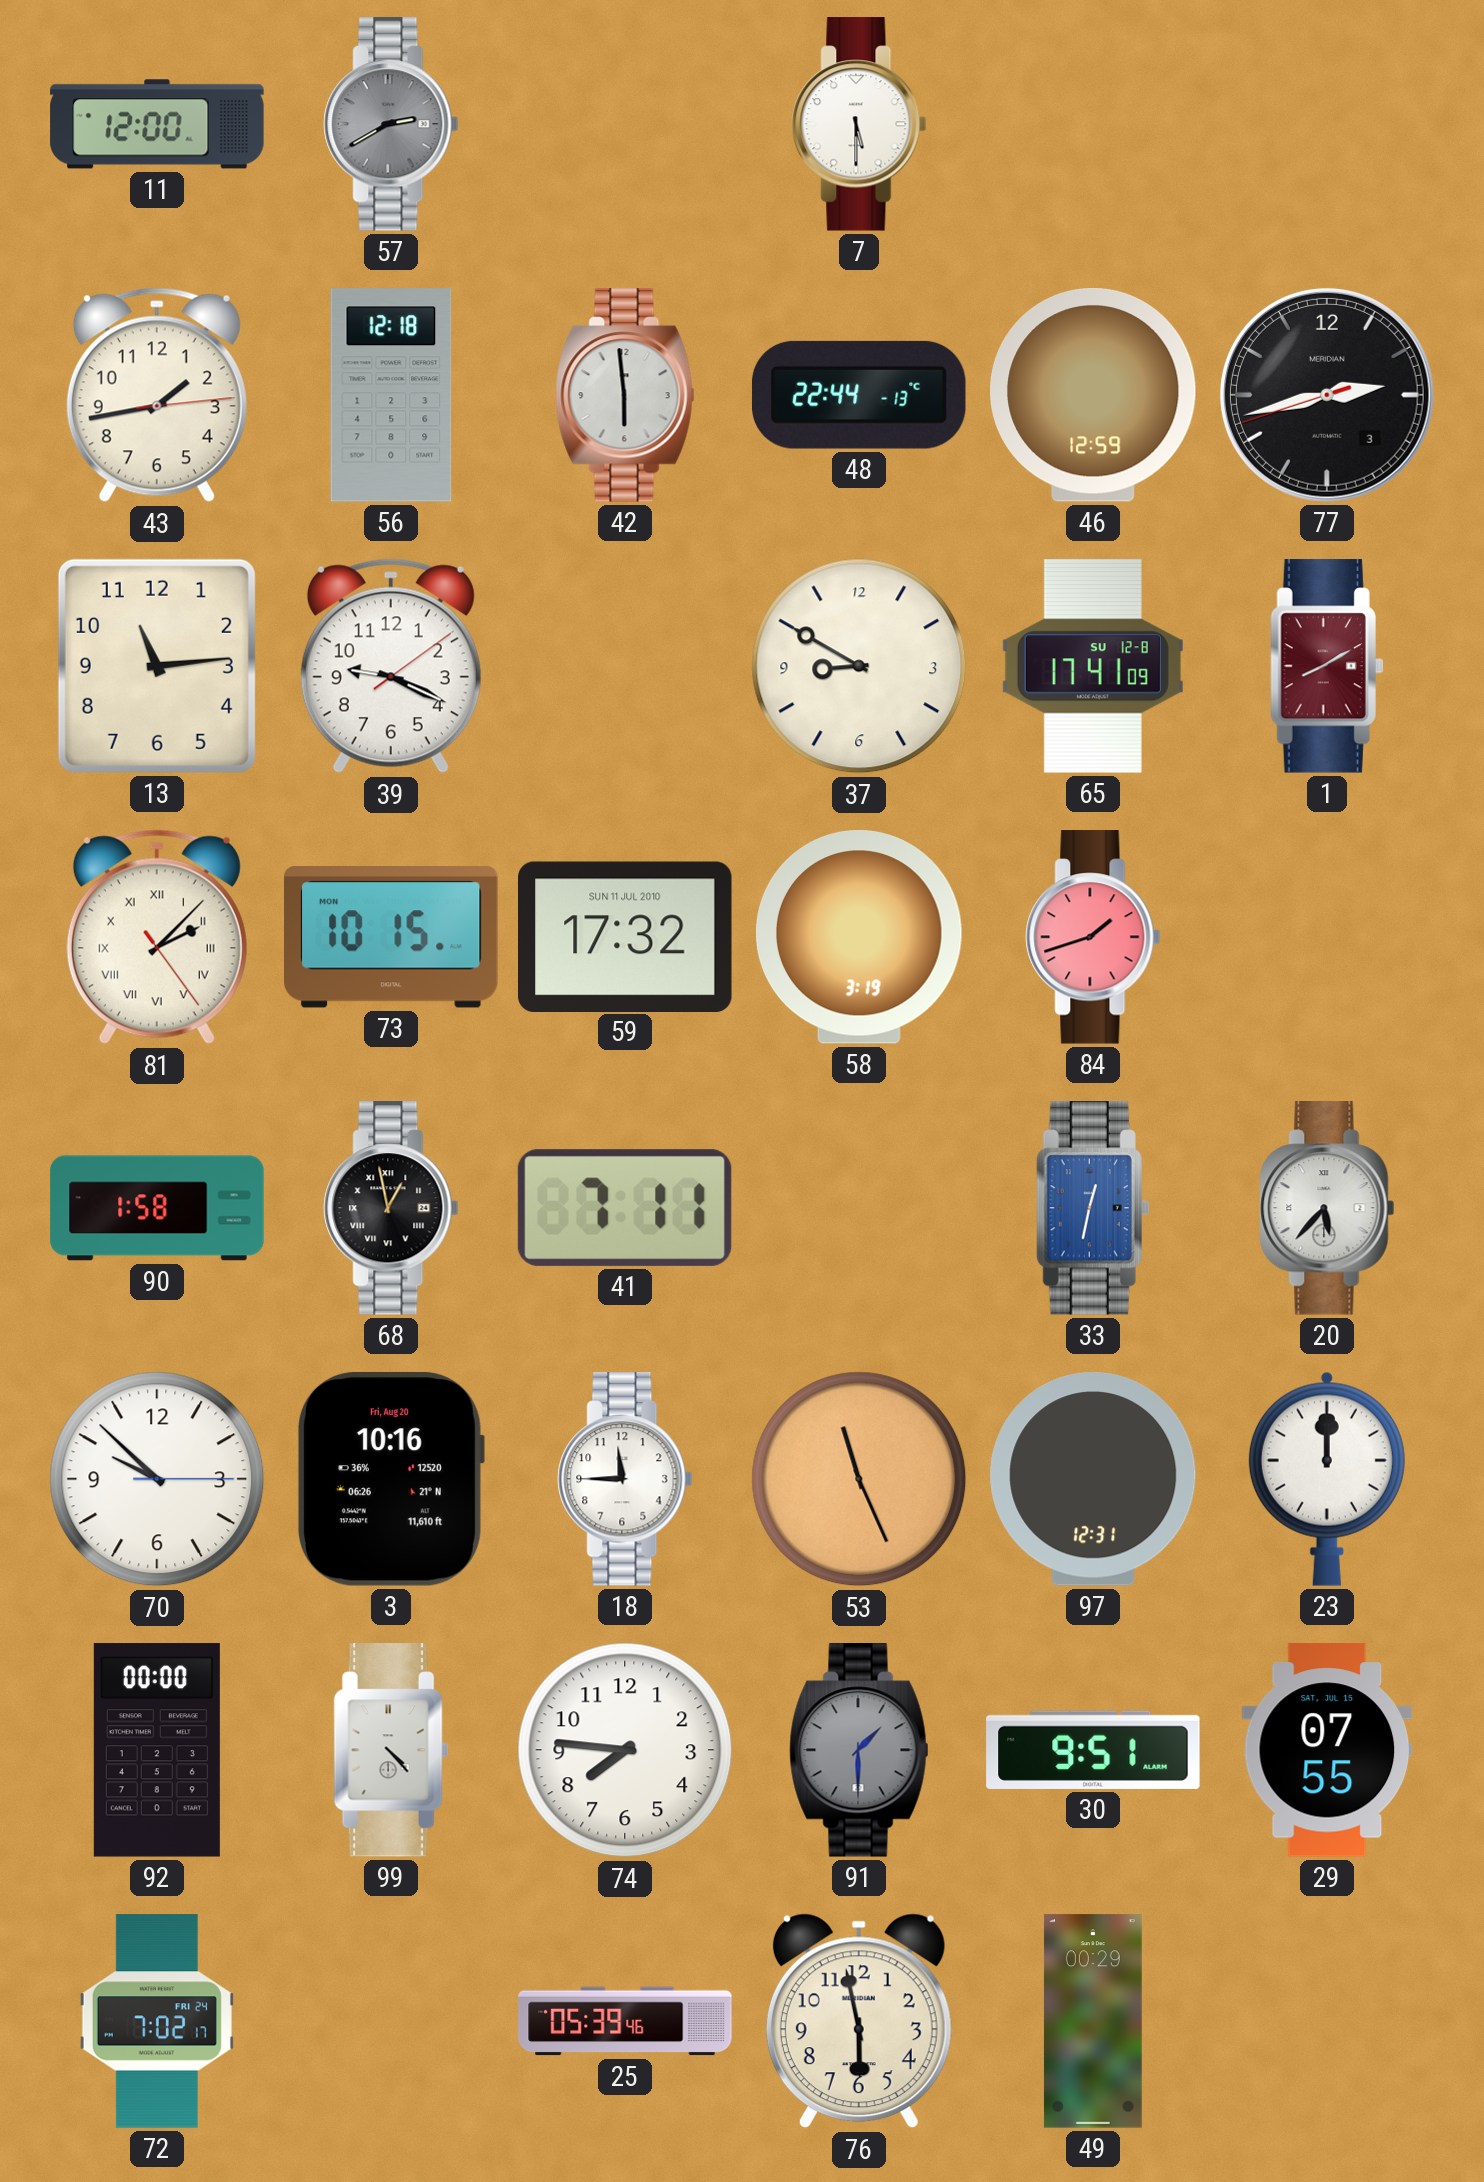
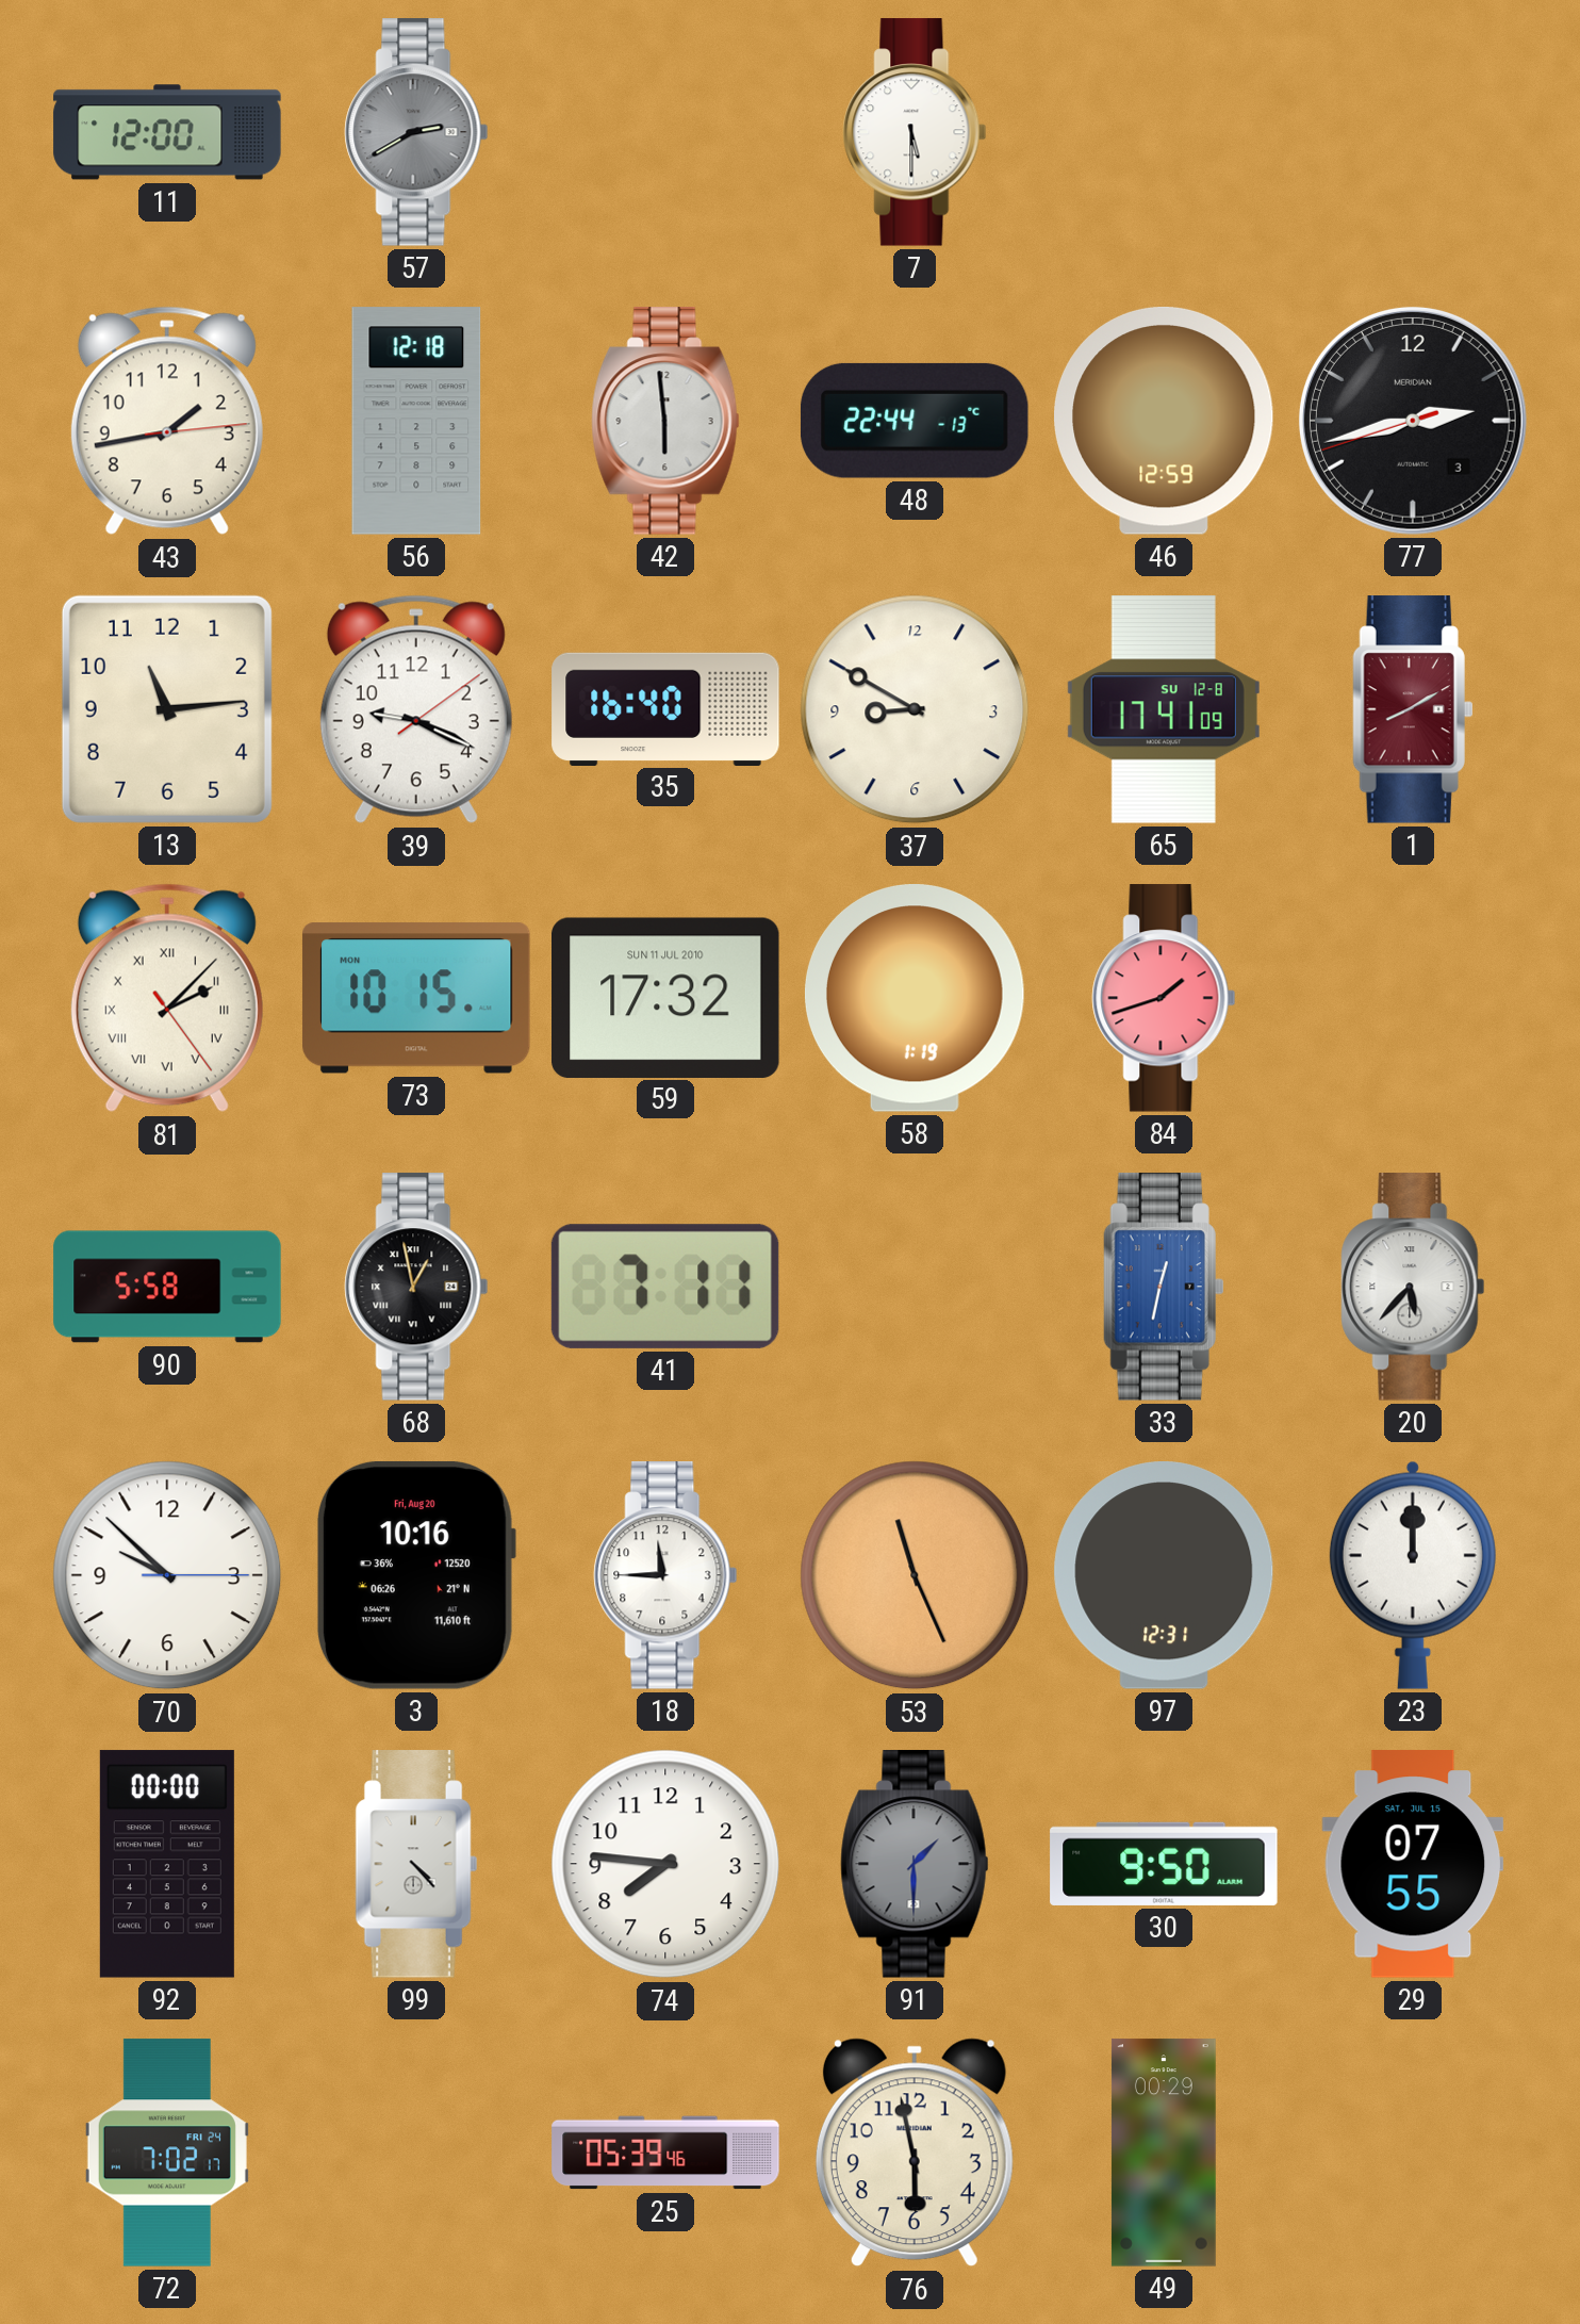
35: none -> 16:40 (665, 708)
58: 3:19 -> 1:19 (915, 999)
90: 1:58 -> 5:58 (167, 1287)
30: 9:51 -> 9:50 (1164, 1864)
